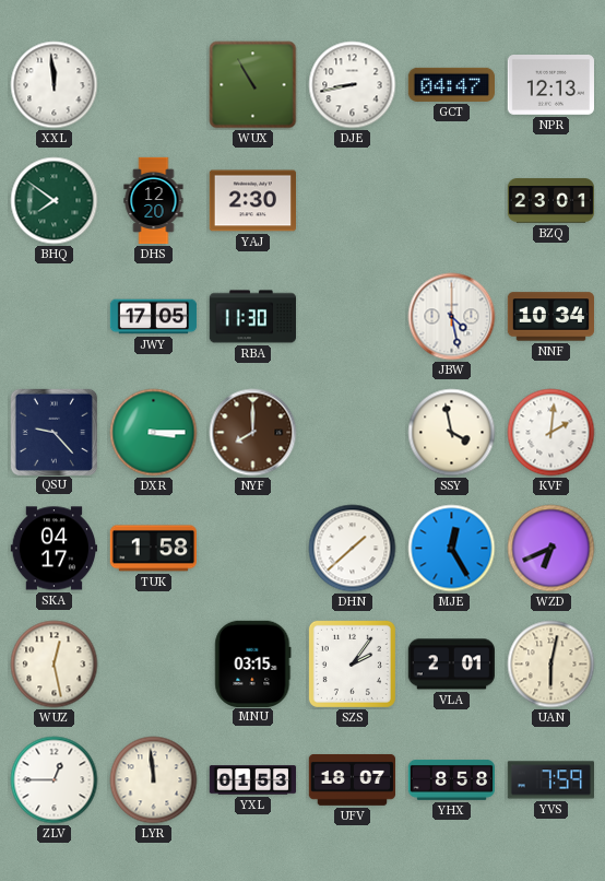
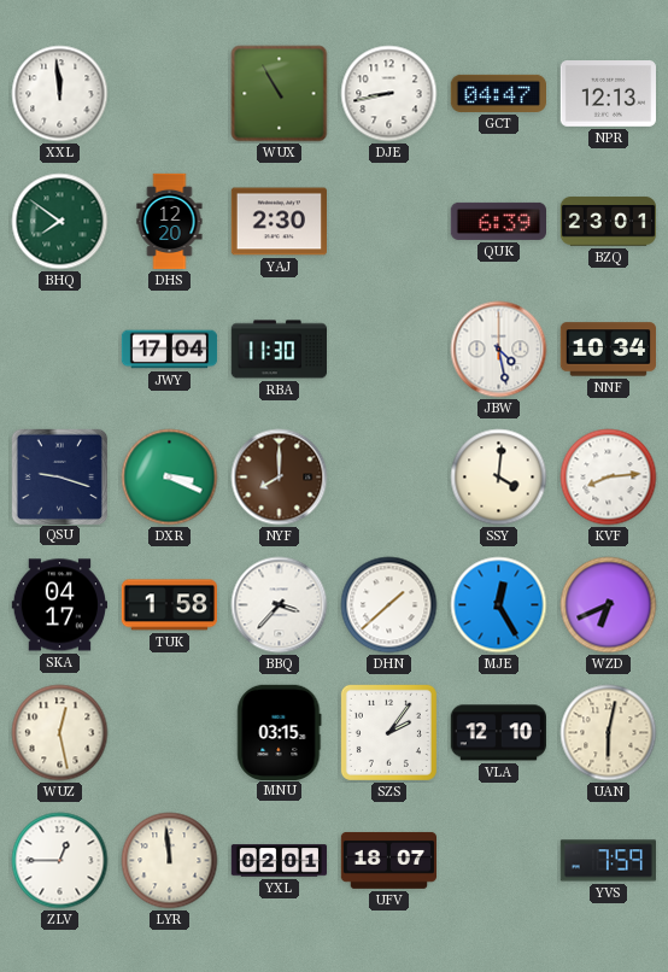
QUK: none -> 6:39 (498, 221)
JWY: 17:05 -> 17:04 (170, 350)
QSU: 9:23 -> 9:18 (59, 476)
DXR: 3:15 -> 3:19 (170, 478)
SSY: 3:58 -> 4:01 (499, 478)
KVF: 2:01 -> 8:14 (609, 478)
BBQ: none -> 3:37 (280, 605)
VLA: 2:01 -> 12:10 (498, 733)
YXL: 01:53 -> 02:01 (280, 861)
YHX: 8:58 -> none (451, 780)
